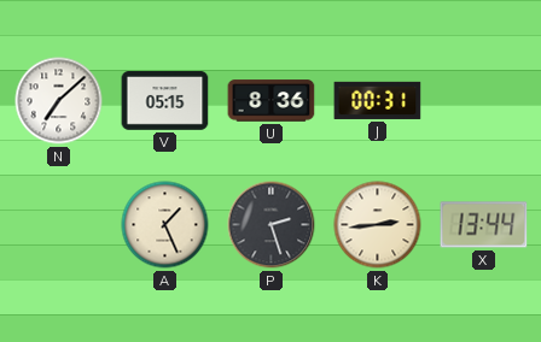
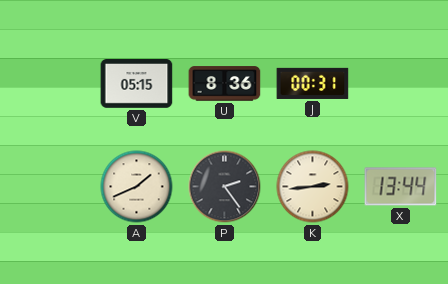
N: 7:08 -> none (59, 101)
A: 1:26 -> 1:41 (137, 187)
P: 2:27 -> 2:24 (225, 187)
